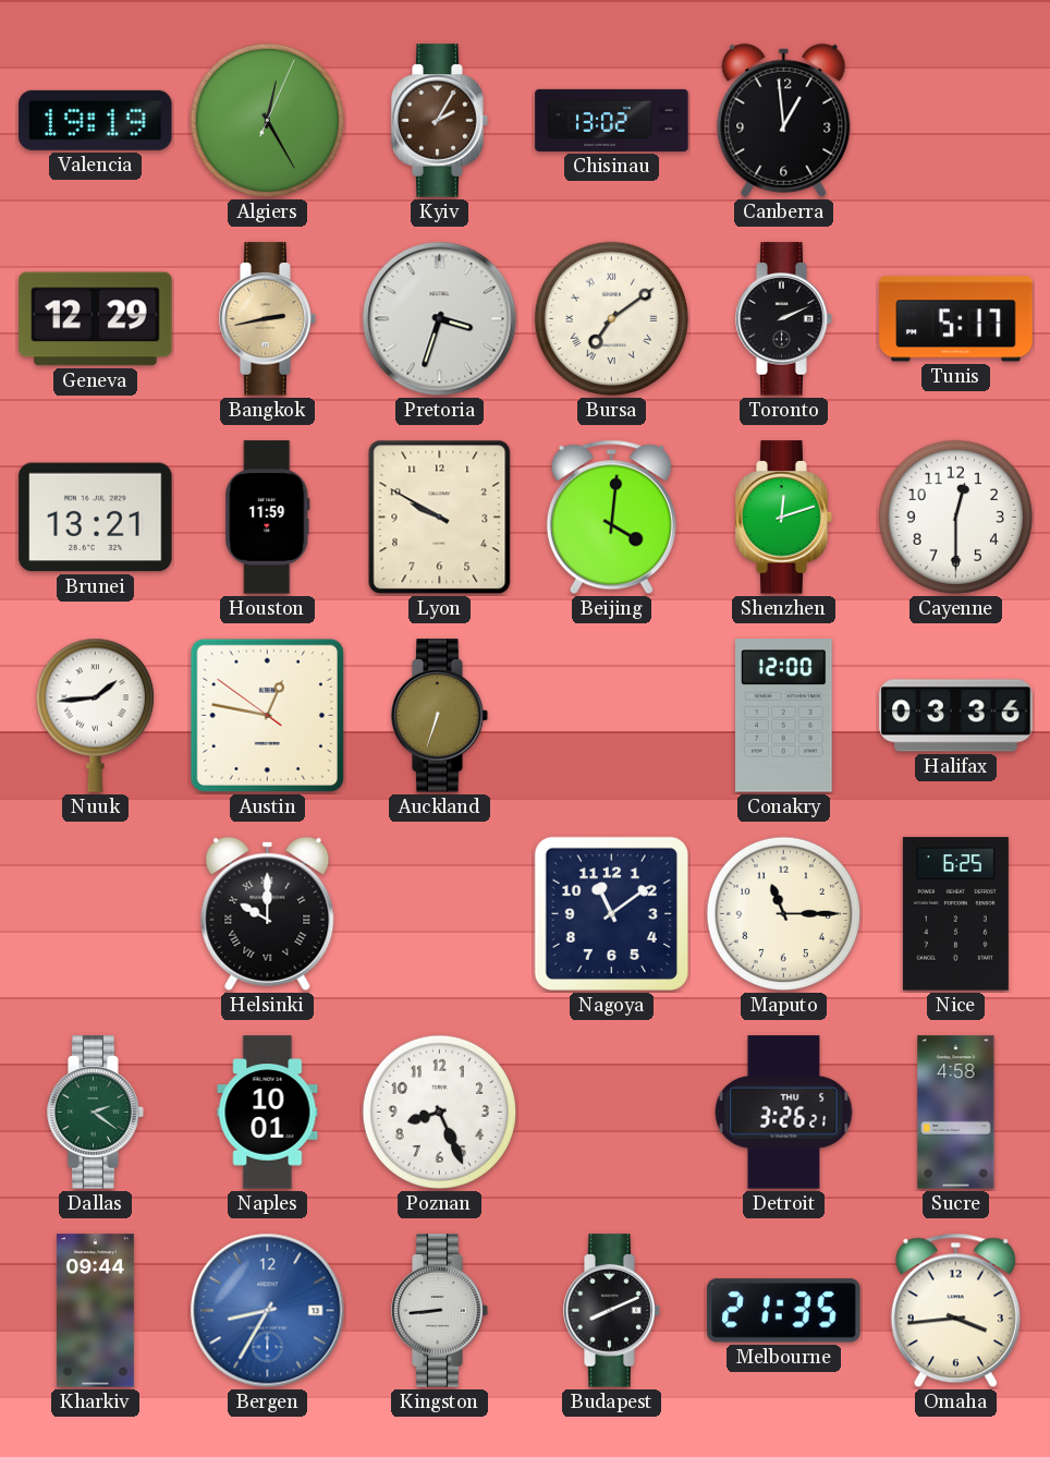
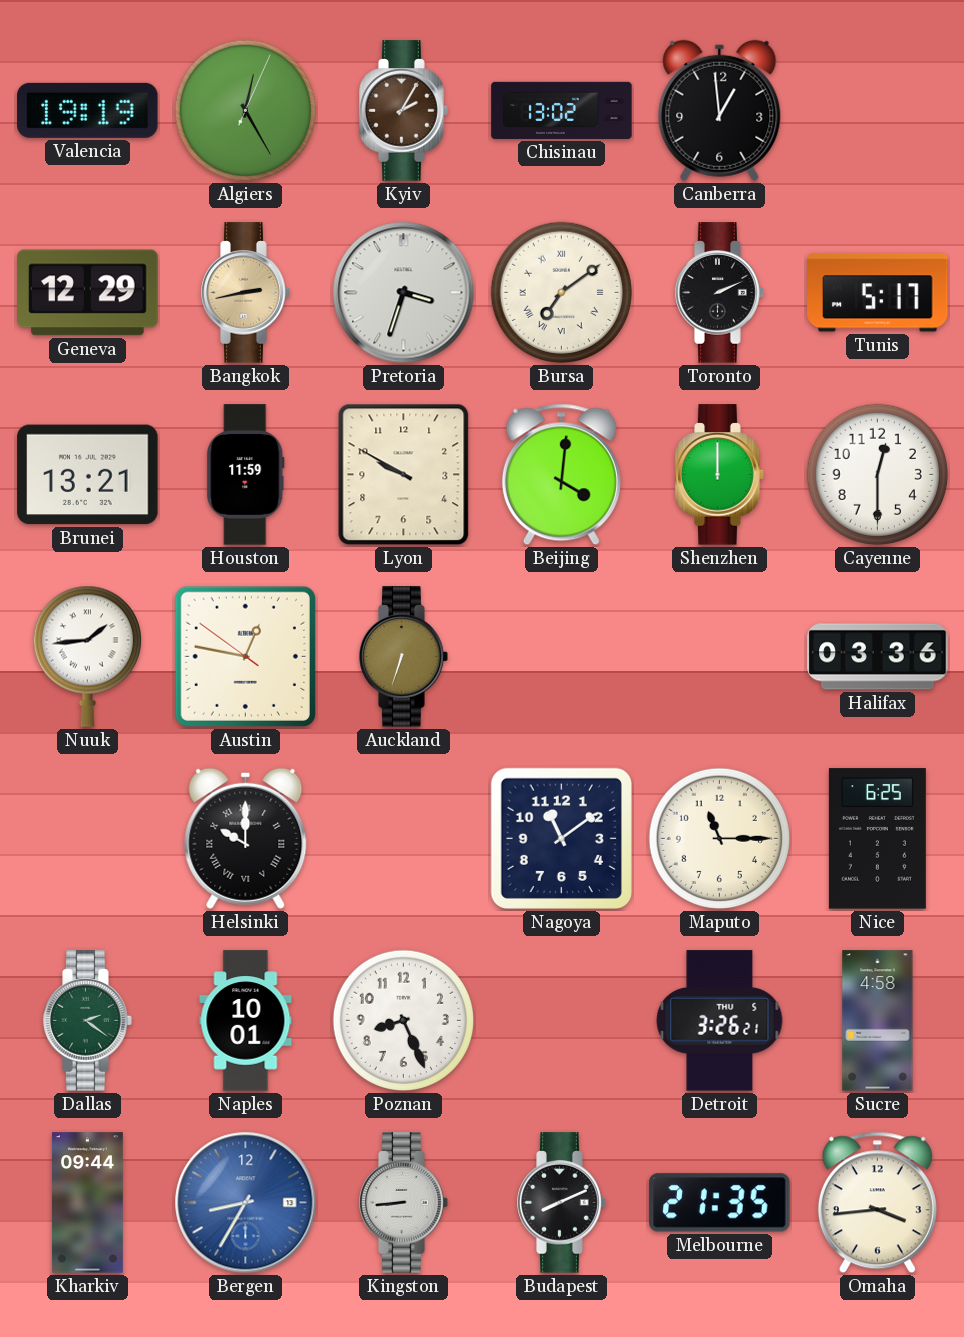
Shenzhen: 12:12 -> 12:00 (720, 475)
Conakry: 12:00 -> none (784, 716)
